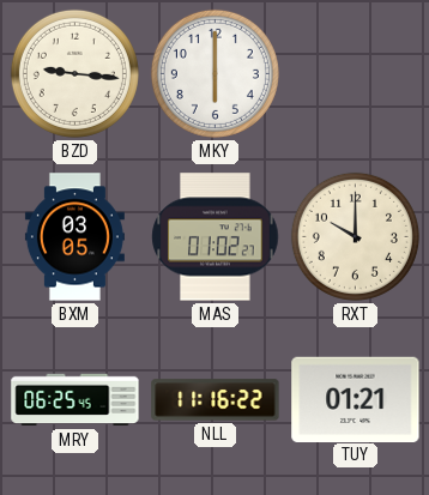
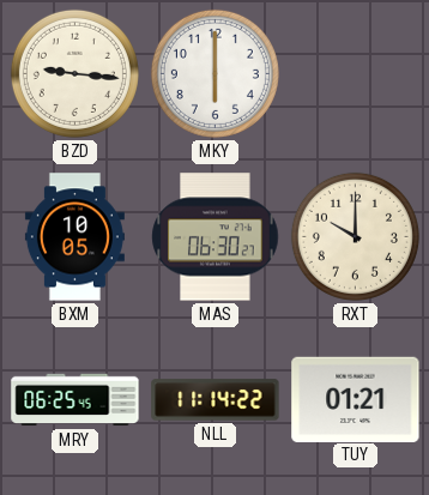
BXM: 03:05 -> 10:05 (74, 237)
MAS: 01:02 -> 06:30 (216, 237)
NLL: 11:16 -> 11:14 (216, 400)
